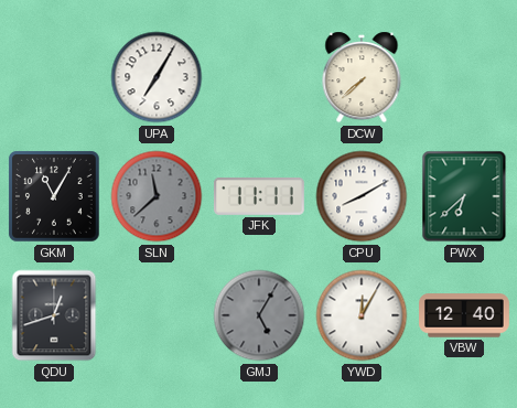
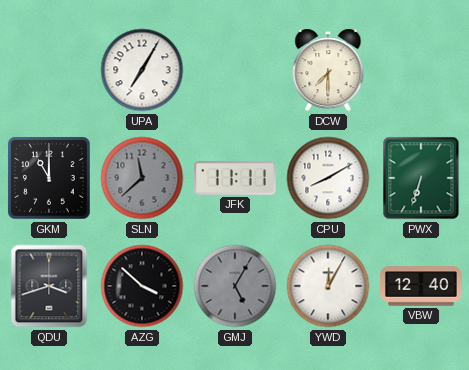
DCW: 7:38 -> 7:30 (328, 70)
GKM: 11:05 -> 11:00 (50, 179)
PWX: 6:38 -> 6:33 (421, 178)
QDU: 12:42 -> 3:42 (49, 286)
AZG: none -> 3:52 (142, 286)
